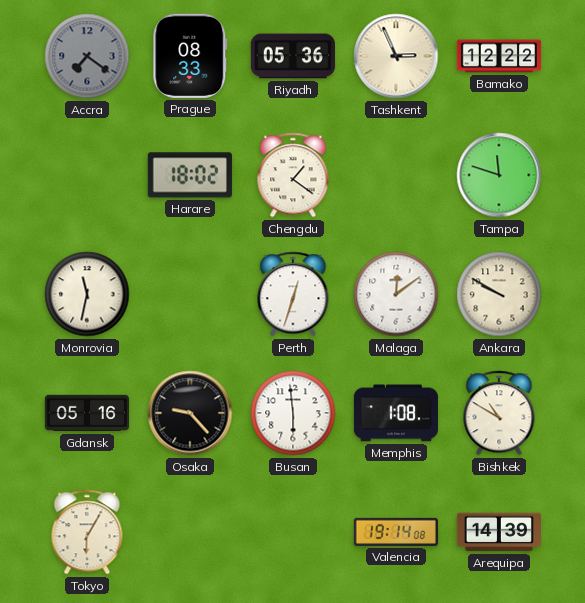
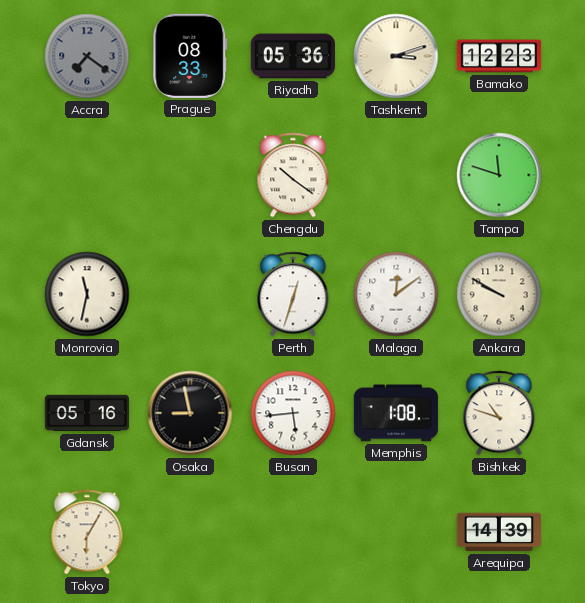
Tashkent: 2:56 -> 3:12 (396, 56)
Bamako: 12:22 -> 12:23 (498, 56)
Harare: 18:02 -> none (190, 175)
Chengdu: 1:21 -> 10:21 (293, 175)
Osaka: 9:23 -> 8:58 (190, 413)
Busan: 5:59 -> 5:44 (293, 413)
Bishkek: 10:50 -> 10:48 (499, 413)
Valencia: 19:14 -> none (395, 532)
